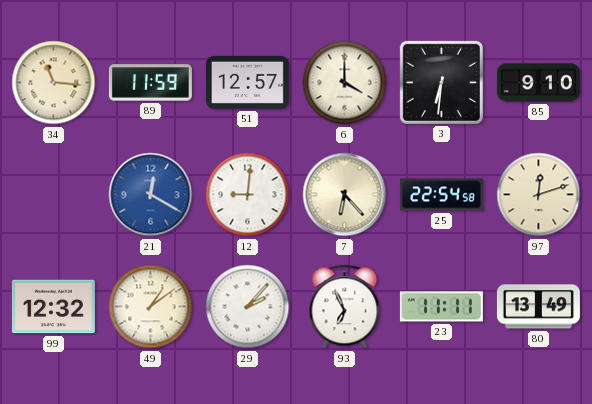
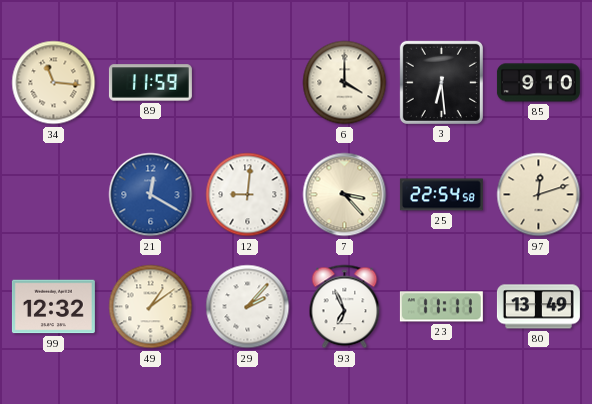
51: 12:57 -> none (247, 82)
3: 6:31 -> 6:29 (441, 82)
7: 6:23 -> 3:23 (345, 195)
